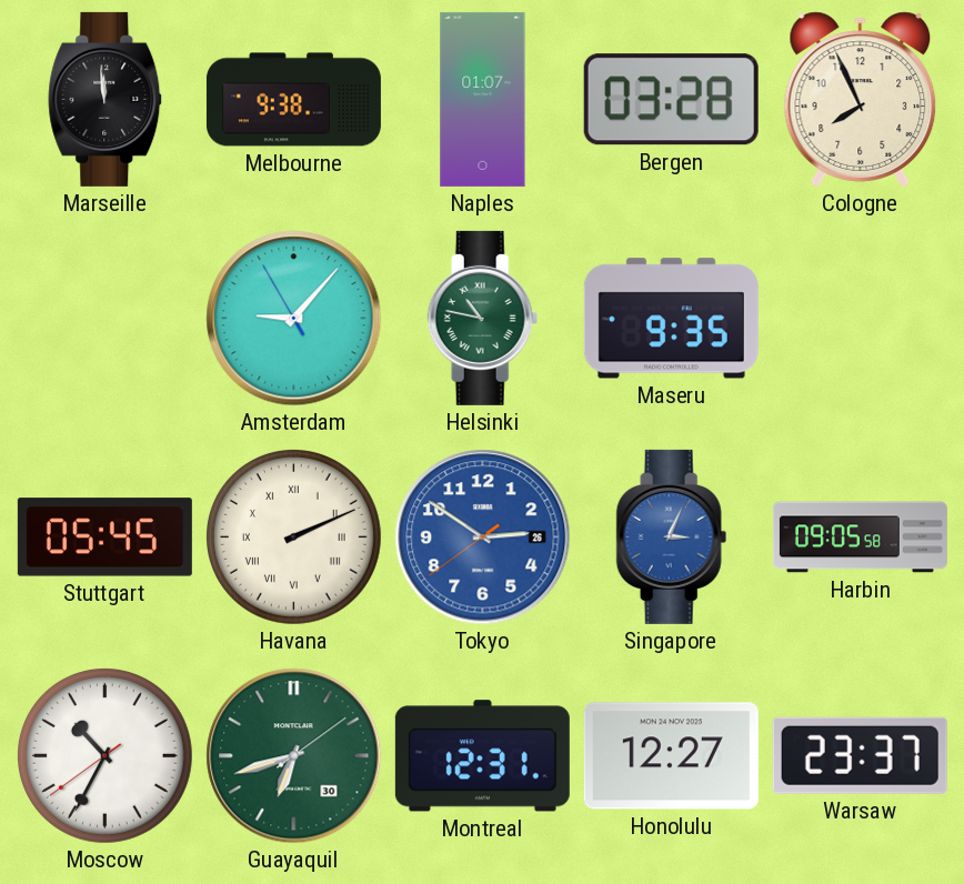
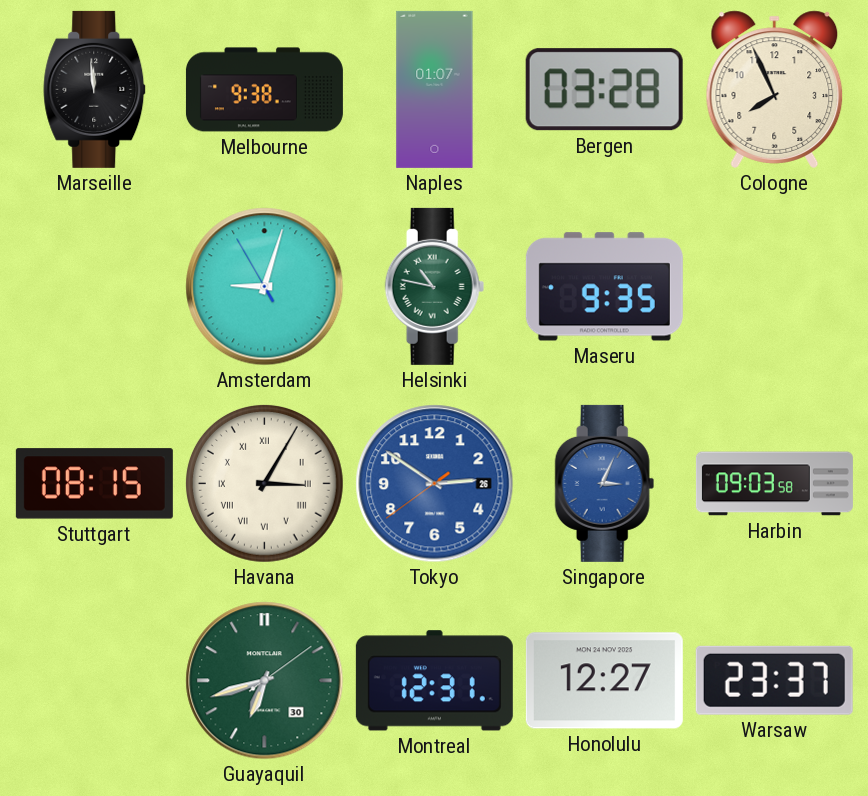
Amsterdam: 9:06 -> 9:02 (265, 287)
Stuttgart: 05:45 -> 08:15 (94, 484)
Havana: 2:11 -> 3:05 (264, 483)
Harbin: 09:05 -> 09:03 (774, 484)
Moscow: 10:34 -> none (104, 755)
